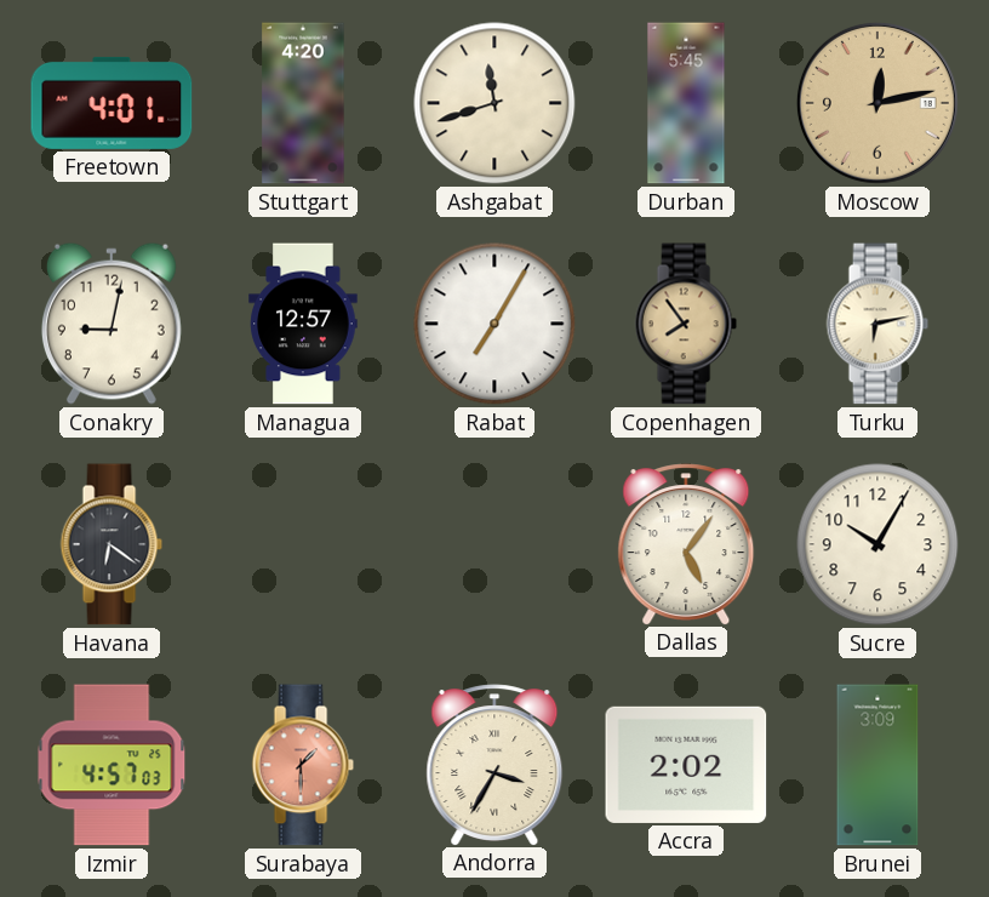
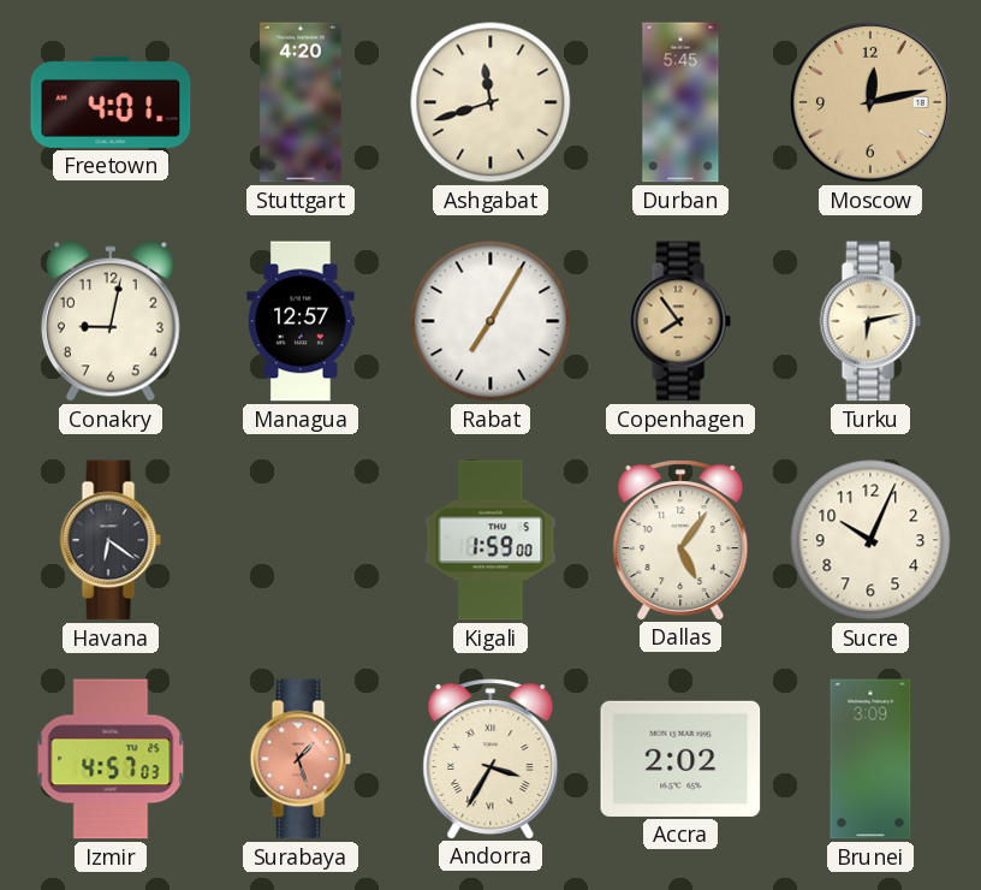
Kigali: none -> 1:59 (490, 540)
Sucre: 10:05 -> 10:04 (870, 540)
Surabaya: 1:30 -> 1:27 (301, 759)
